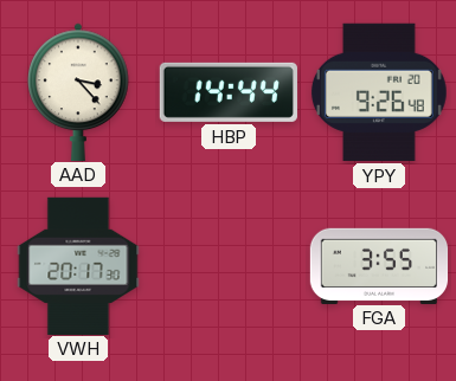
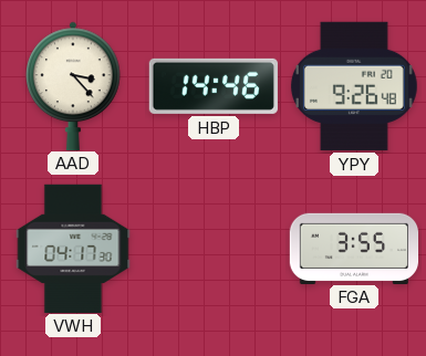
HBP: 14:44 -> 14:46 (214, 86)
VWH: 20:17 -> 04:17 (73, 248)
